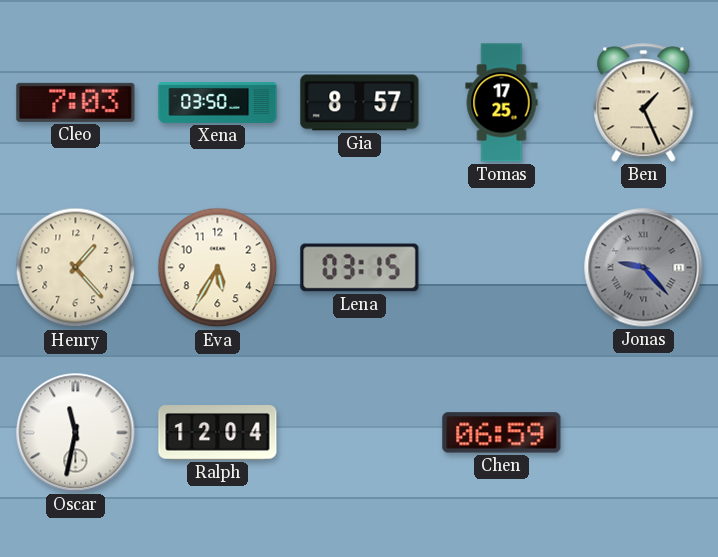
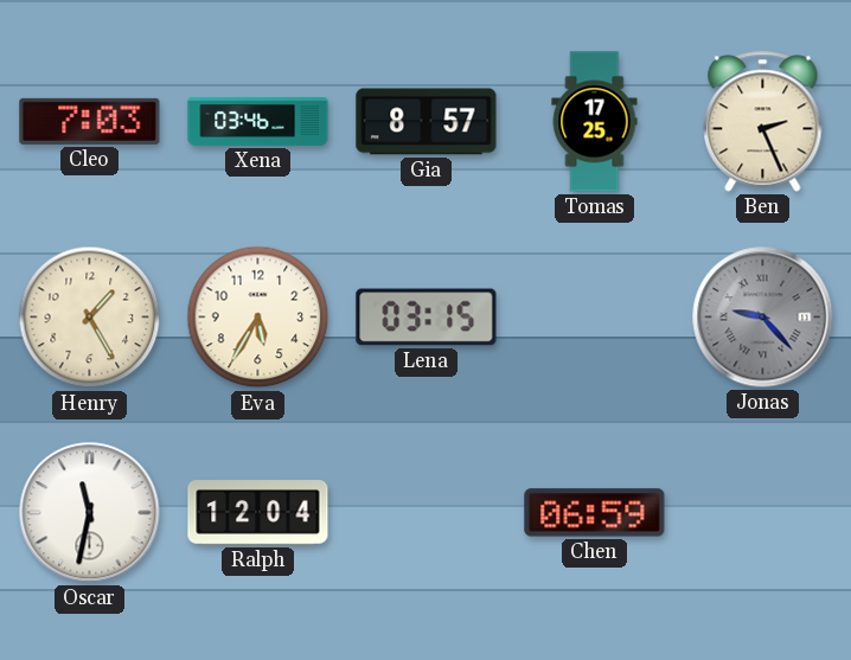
Xena: 03:50 -> 03:46 (258, 121)
Ben: 1:26 -> 2:26 (763, 122)
Henry: 1:23 -> 1:25 (90, 318)
